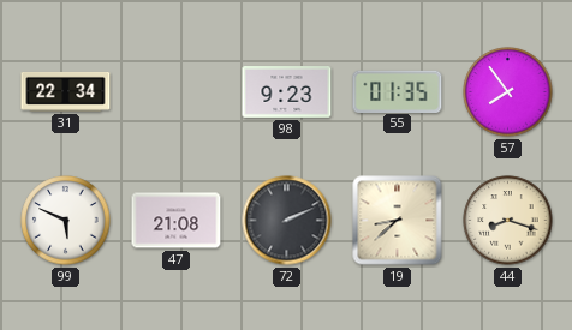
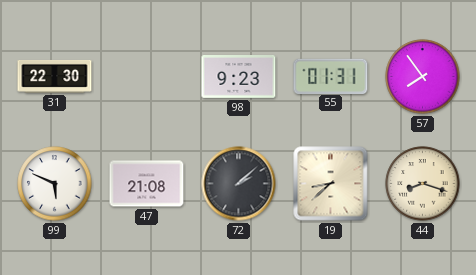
31: 22:34 -> 22:30 (55, 76)
55: 01:35 -> 01:31 (331, 76)
72: 2:11 -> 2:08 (239, 184)
